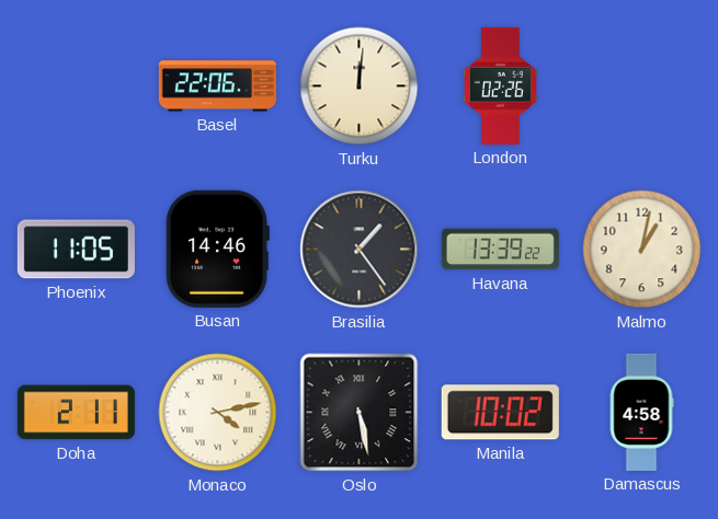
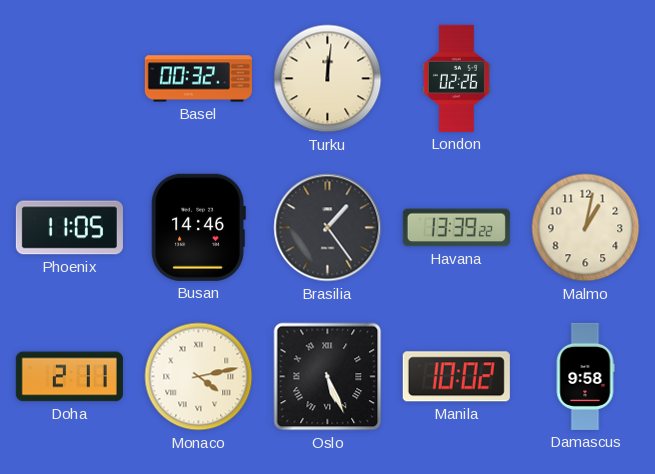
Basel: 22:06 -> 00:32 (198, 79)
Oslo: 5:28 -> 5:26 (328, 377)
Damascus: 4:58 -> 9:58 (585, 376)
